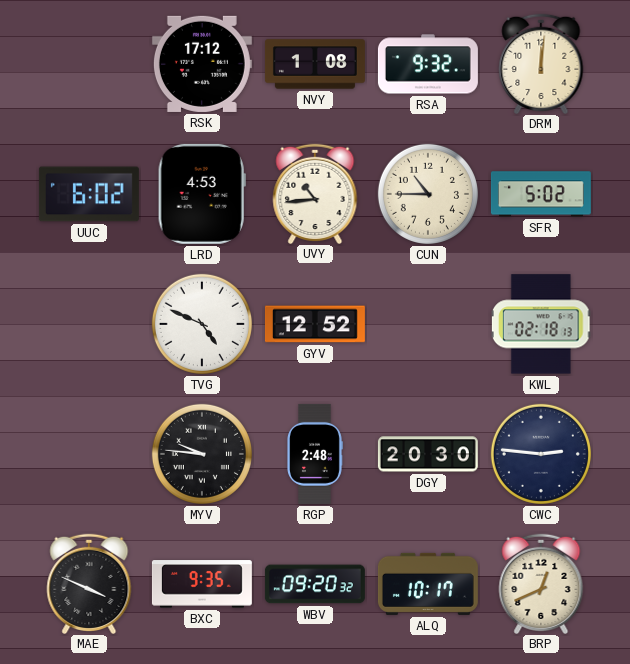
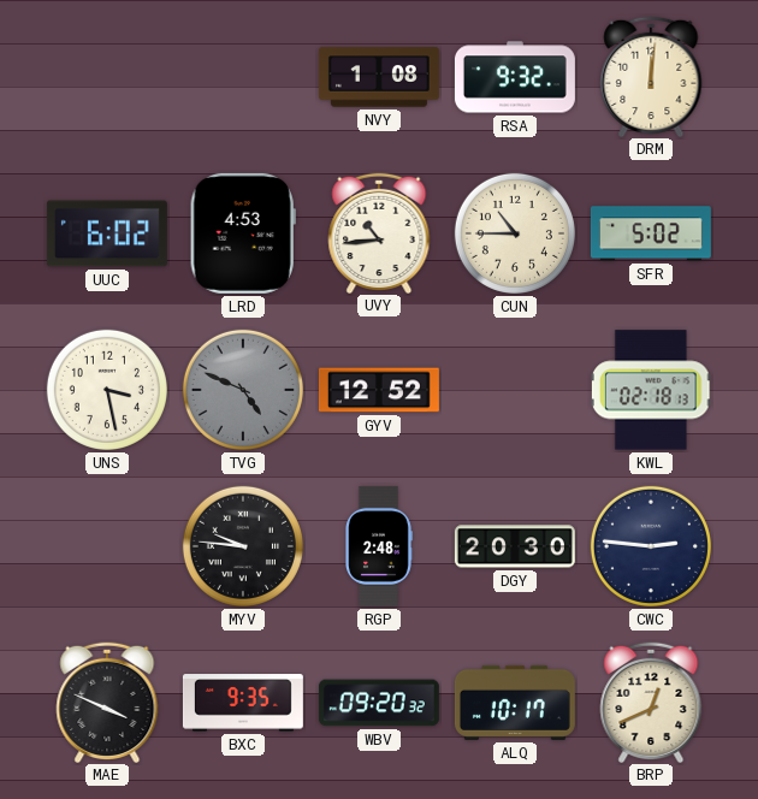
RSK: 17:12 -> none (202, 64)
UNS: none -> 3:28 (107, 390)
TVG dial: white -> grey (243, 390)
